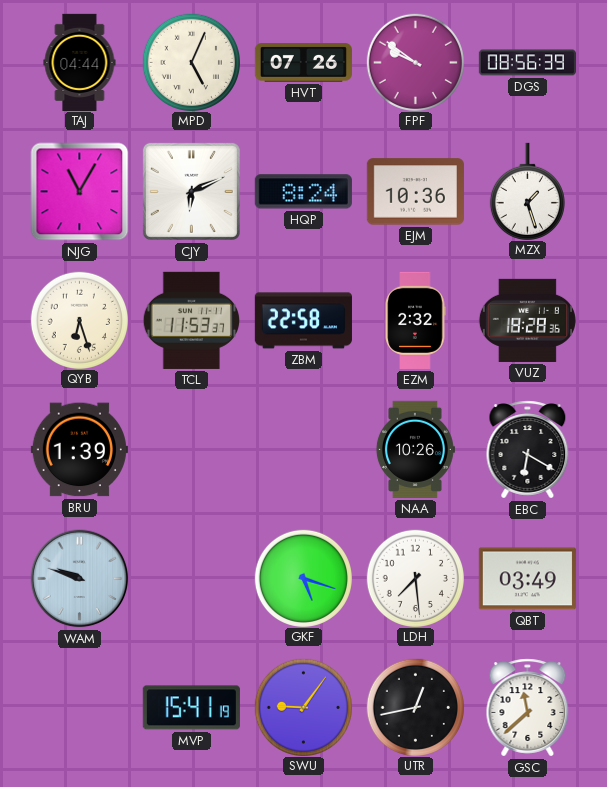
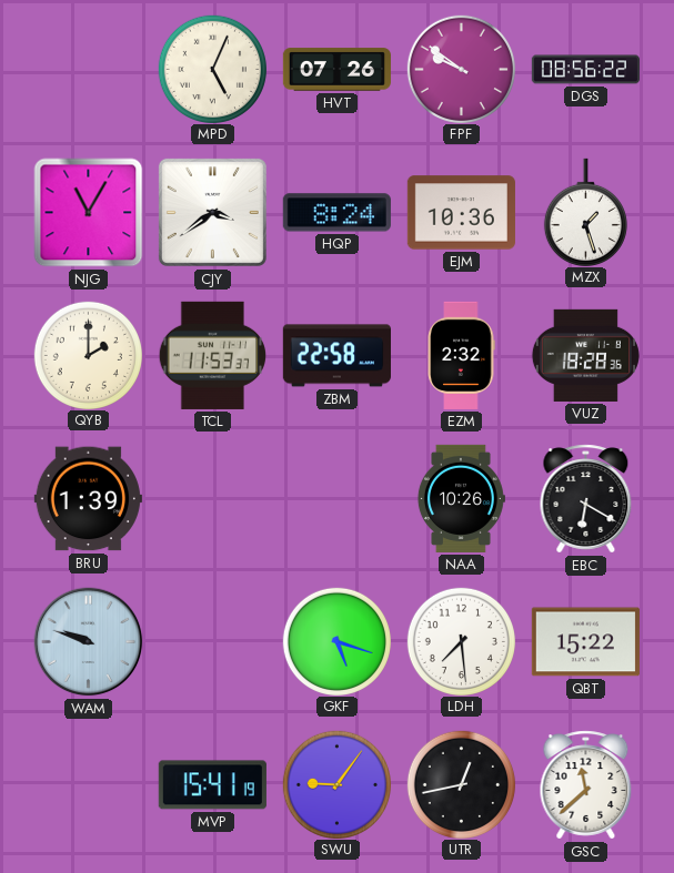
TAJ: 04:44 -> none (80, 62)
DGS: 08:56:39 -> 08:56:22 (585, 70)
CJY: 6:11 -> 3:39 (212, 212)
QYB: 6:27 -> 2:00 (88, 355)
QBT: 03:49 -> 15:22 (585, 642)
